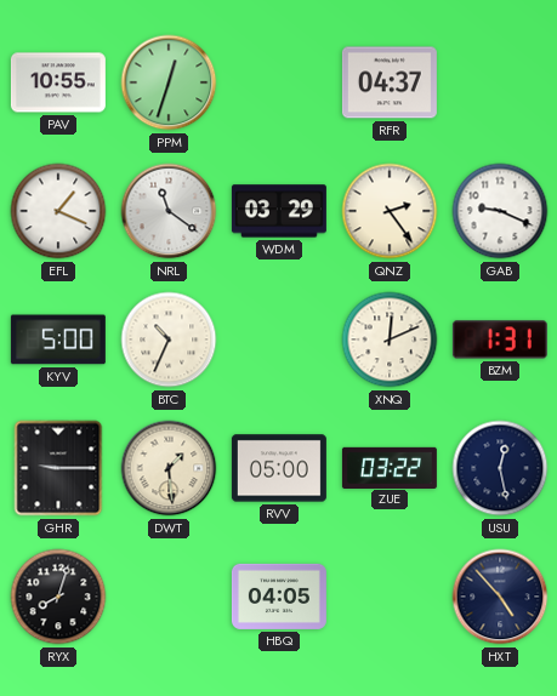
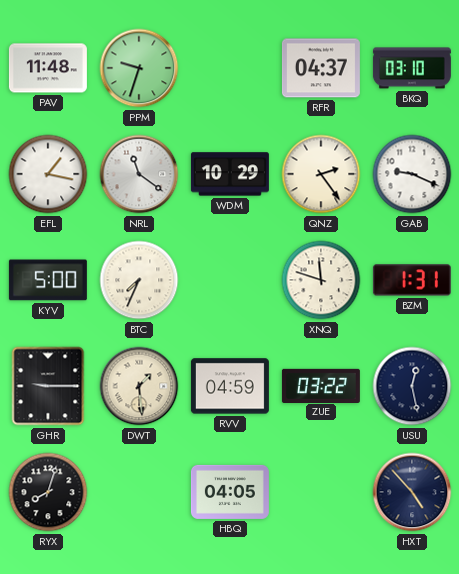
PAV: 10:55 -> 11:48 (48, 68)
PPM: 12:33 -> 9:33 (139, 68)
BKQ: none -> 03:10 (412, 68)
EFL: 1:19 -> 1:17 (48, 174)
WDM: 03:29 -> 10:29 (230, 174)
BTC: 10:34 -> 7:34 (139, 280)
XNQ: 12:11 -> 11:48 (321, 280)
RVV: 05:00 -> 04:59 (230, 386)
